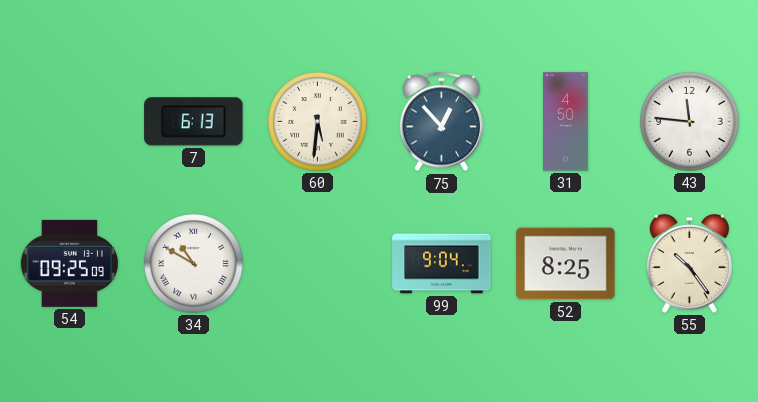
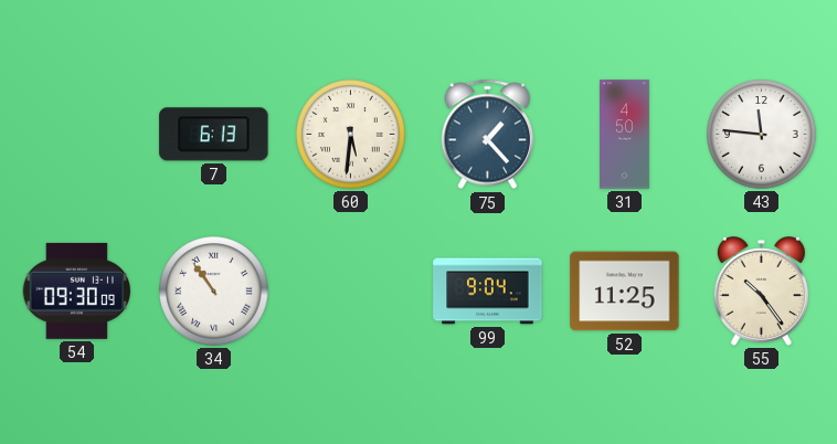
75: 12:53 -> 1:23 (488, 135)
54: 09:25 -> 09:30 (76, 290)
34: 10:50 -> 10:54 (214, 292)
52: 8:25 -> 11:25 (625, 292)
